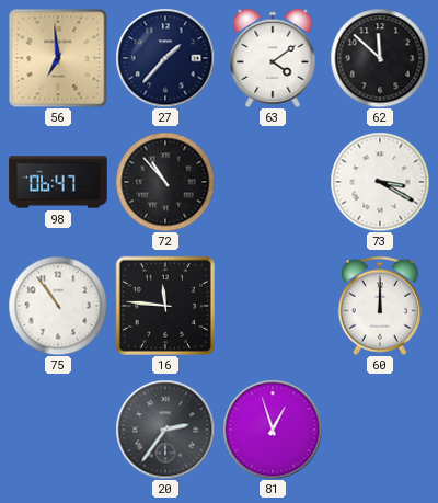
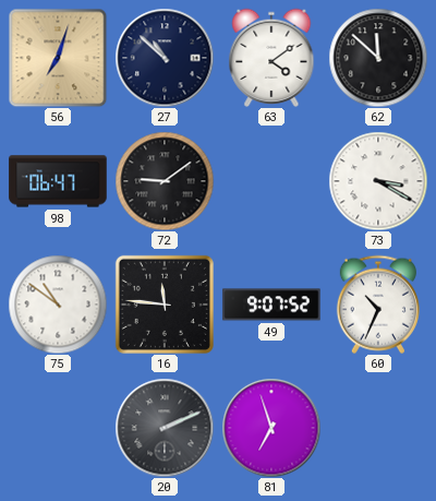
56: 6:59 -> 7:03 (58, 58)
27: 1:37 -> 10:52 (165, 58)
72: 10:53 -> 9:09 (165, 181)
75: 10:54 -> 10:51 (58, 305)
49: none -> 9:07 (271, 305)
60: 12:00 -> 10:34 (378, 305)
20: 2:36 -> 2:11 (165, 428)
81: 12:57 -> 6:57 (271, 428)
